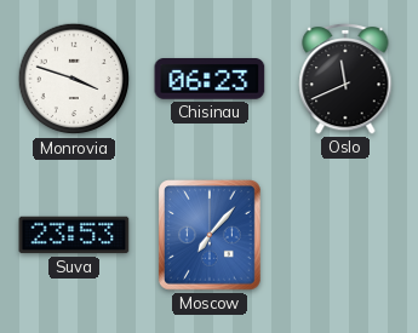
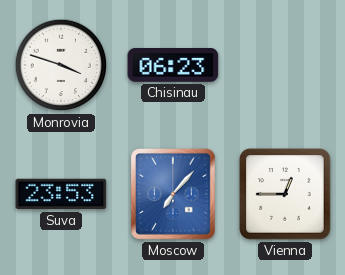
Oslo: 11:41 -> none (345, 79)
Vienna: none -> 12:45 (285, 194)
